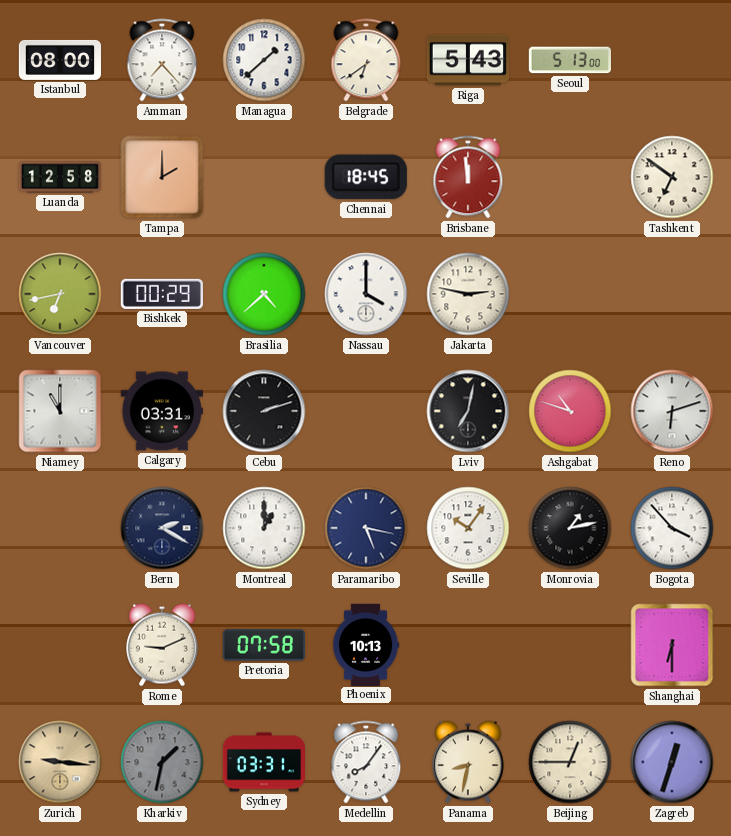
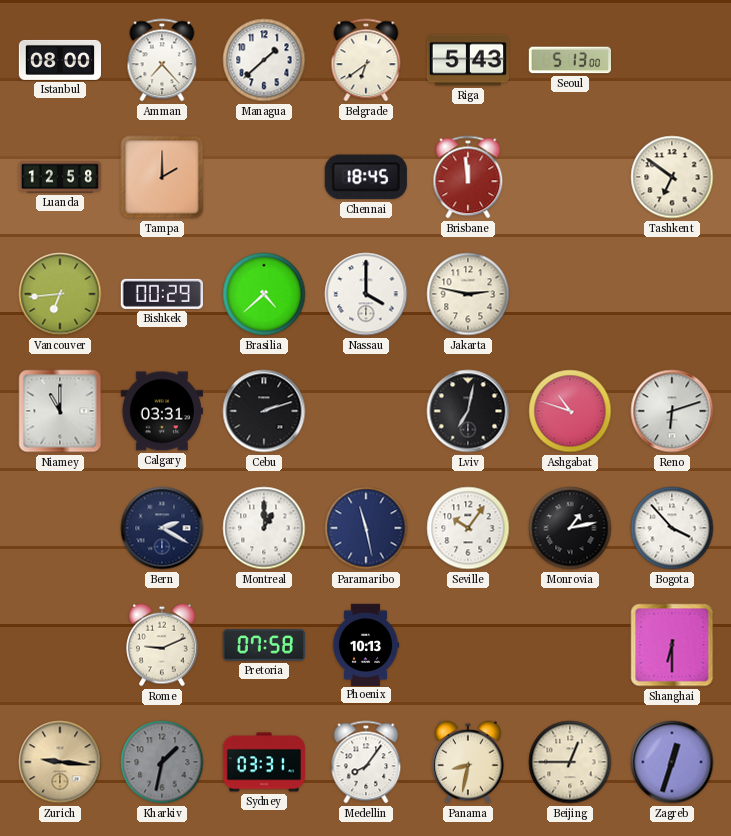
Vancouver: 6:43 -> 6:44 (60, 294)
Paramaribo: 5:17 -> 11:28 (366, 528)
